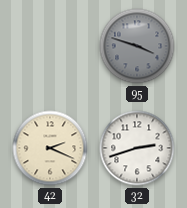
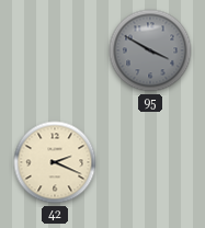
95: 3:48 -> 3:50 (150, 50)
32: 2:42 -> none (137, 148)
